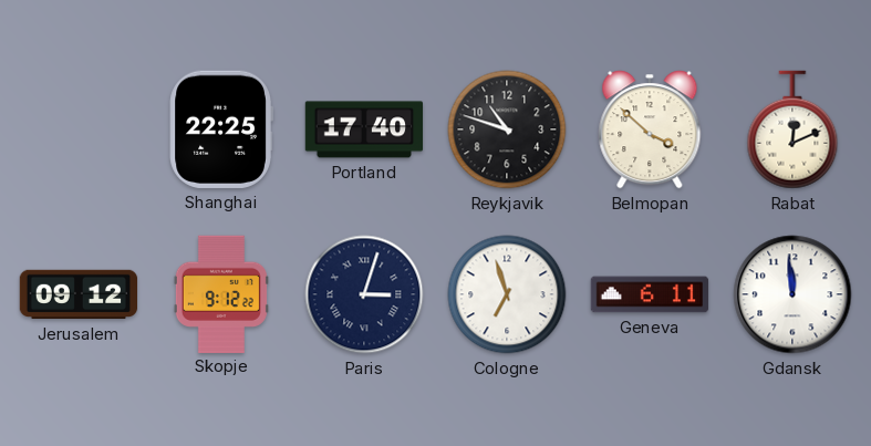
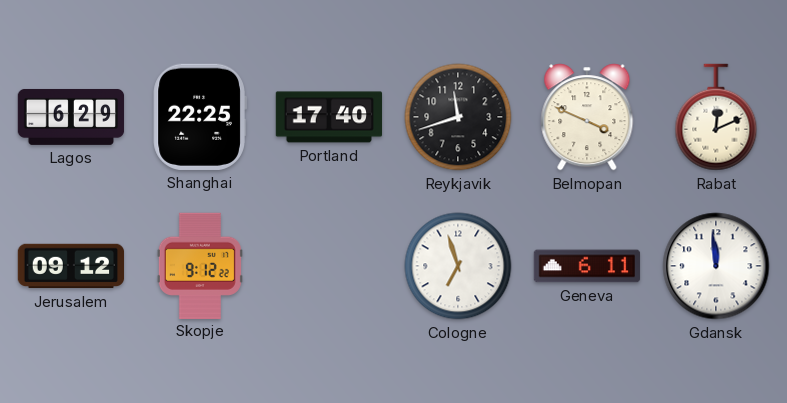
Lagos: none -> 6:29 (71, 117)
Reykjavik: 10:48 -> 11:42 (458, 117)
Belmopan: 3:52 -> 3:49 (587, 117)
Paris: 3:03 -> none (364, 294)
